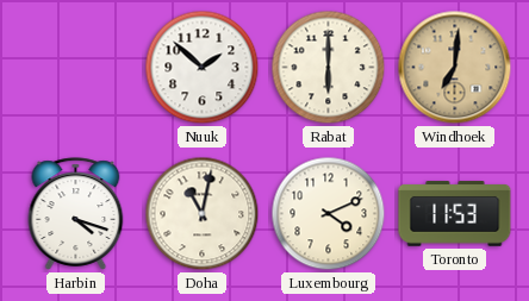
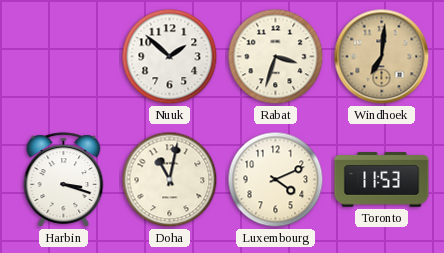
Rabat: 6:00 -> 3:33 (276, 57)
Harbin: 4:18 -> 3:18 (64, 180)
